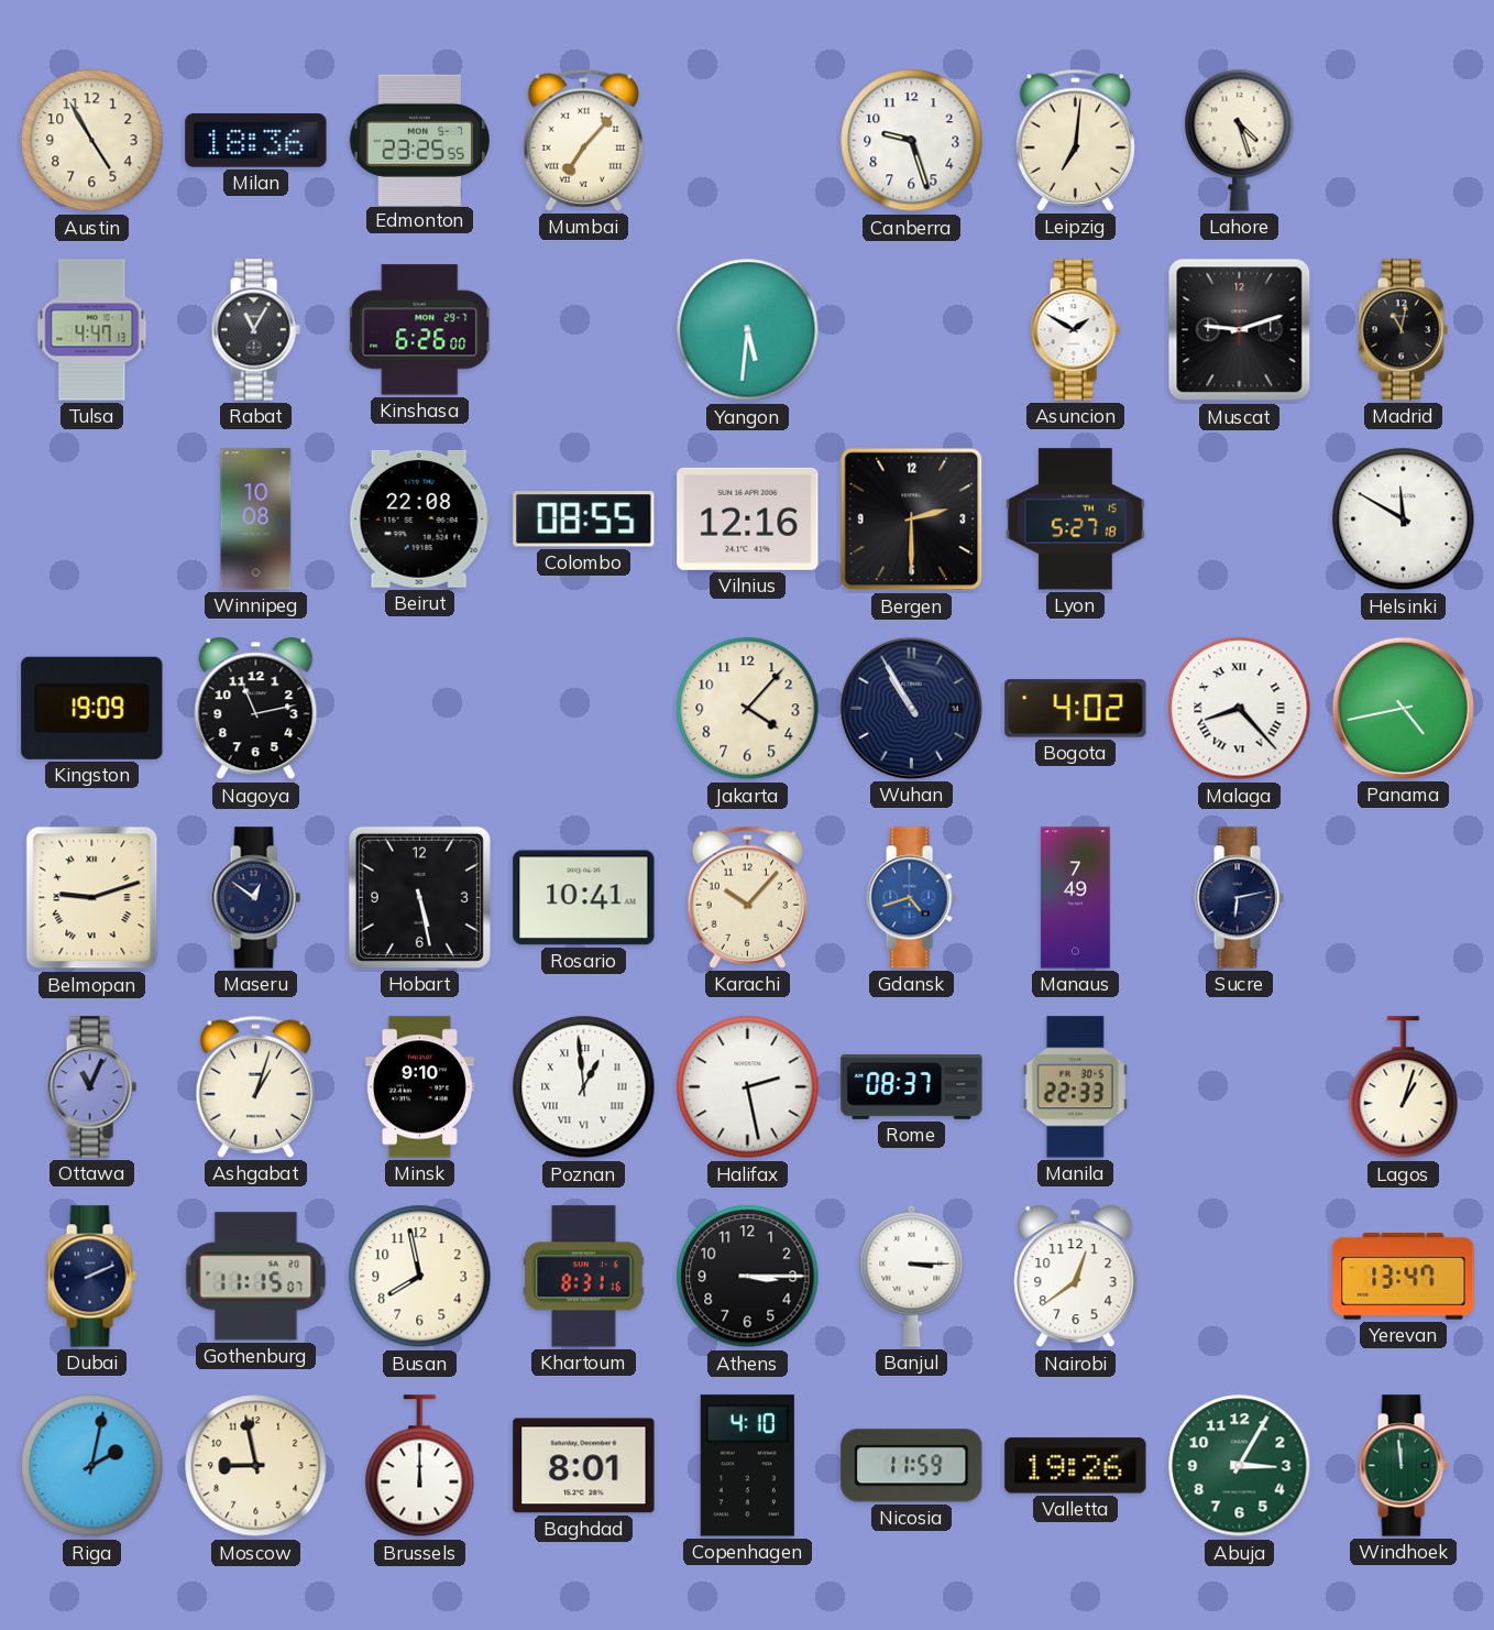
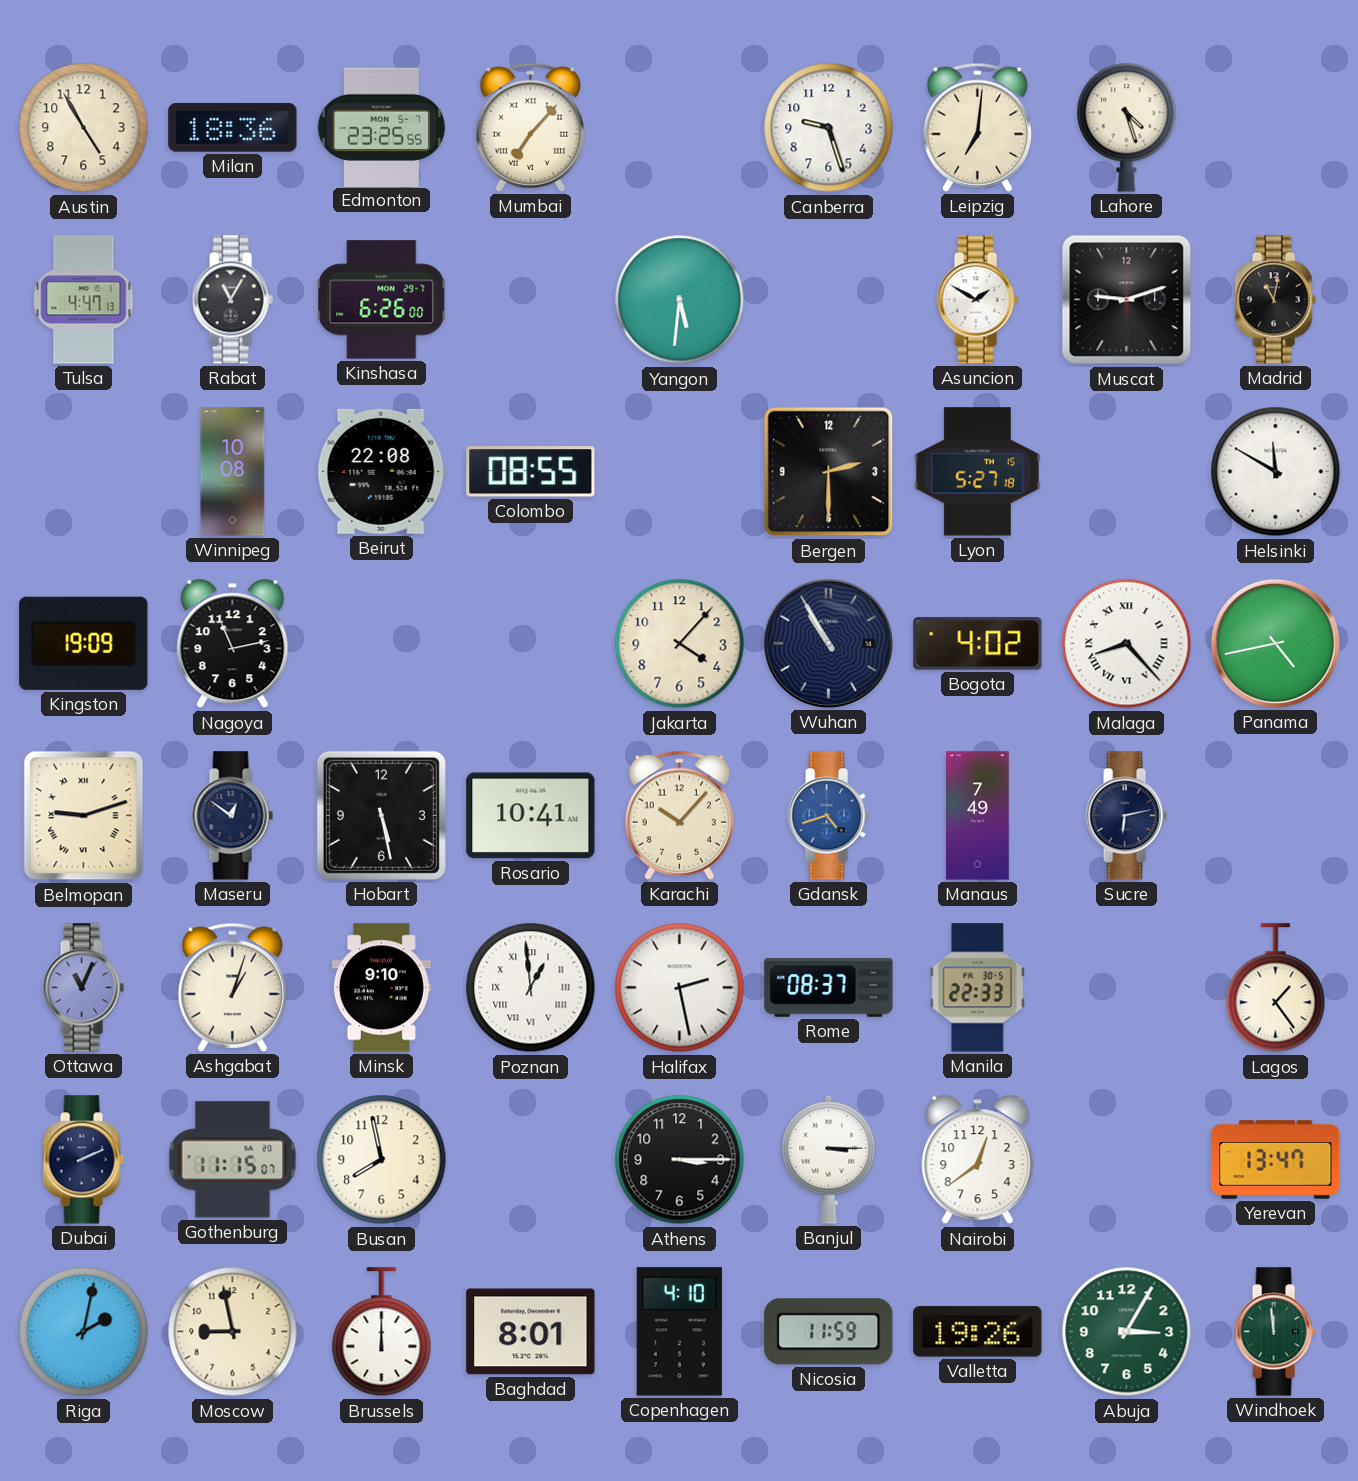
Vilnius: 12:16 -> none (748, 518)
Lagos: 1:03 -> 1:24 (1276, 988)
Khartoum: 8:31 -> none (584, 1277)
